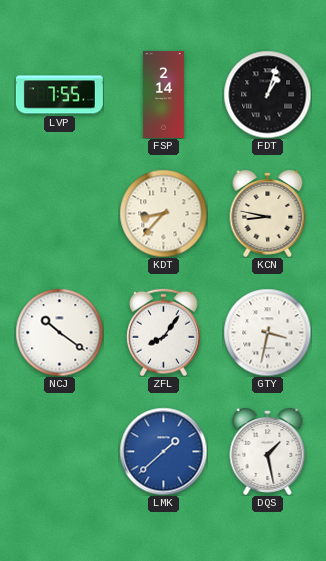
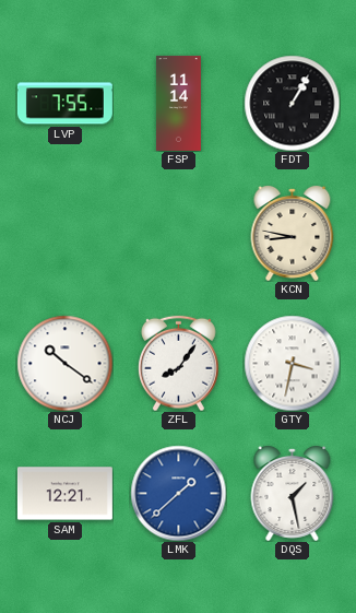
FSP: 2:14 -> 11:14 (178, 103)
FDT: 1:03 -> 1:05 (292, 103)
KDT: 8:37 -> none (163, 213)
SAM: none -> 12:21 (64, 494)
